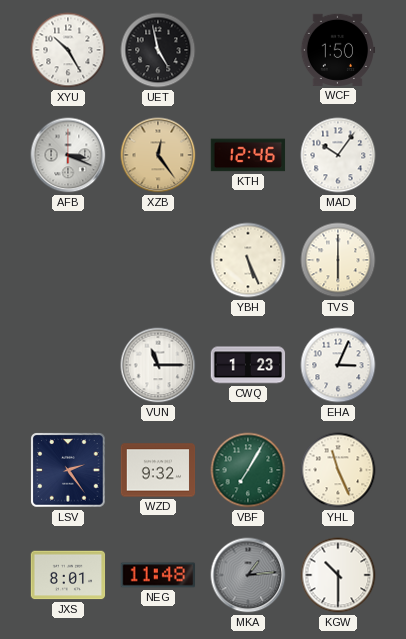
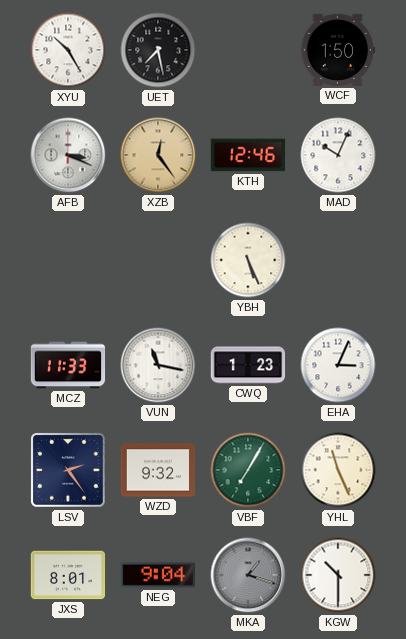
UET: 4:58 -> 7:28 (158, 50)
MAD: 10:06 -> 10:04 (338, 155)
TVS: 6:00 -> none (338, 260)
MCZ: none -> 11:33 (68, 365)
VUN: 11:15 -> 11:17 (158, 365)
NEG: 11:48 -> 9:04 (158, 575)
MKA: 1:14 -> 1:18 (248, 575)
